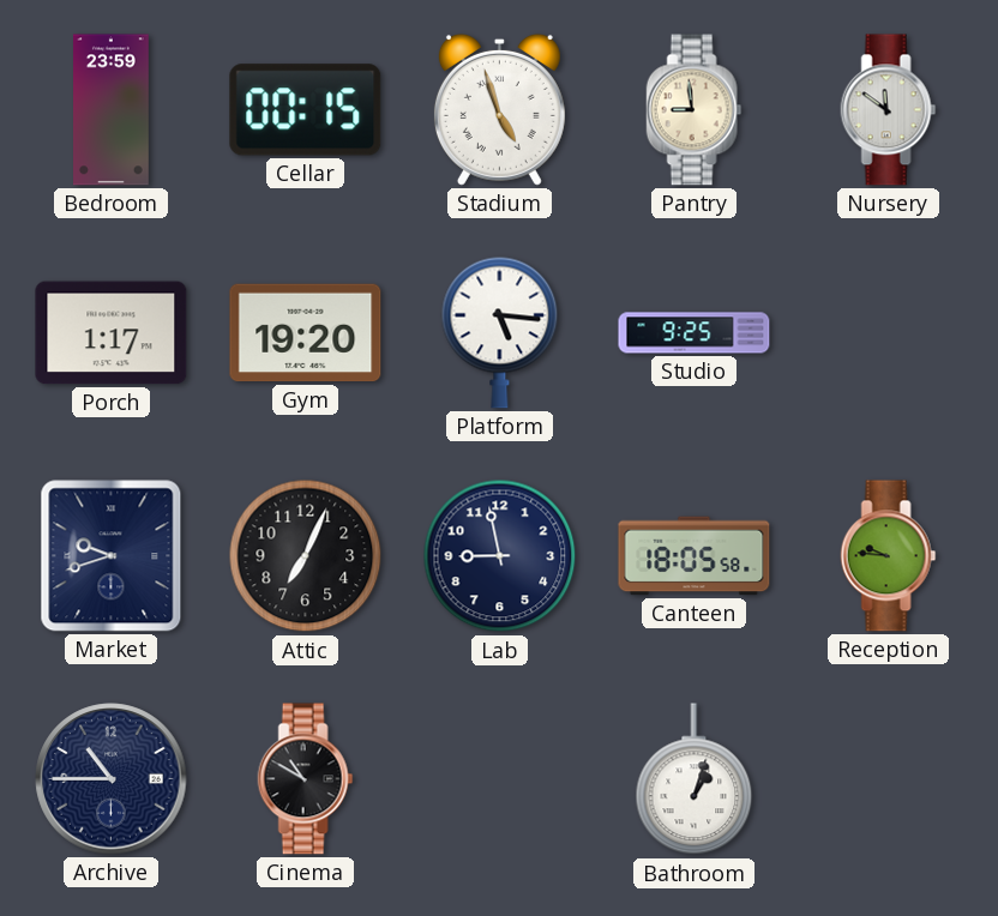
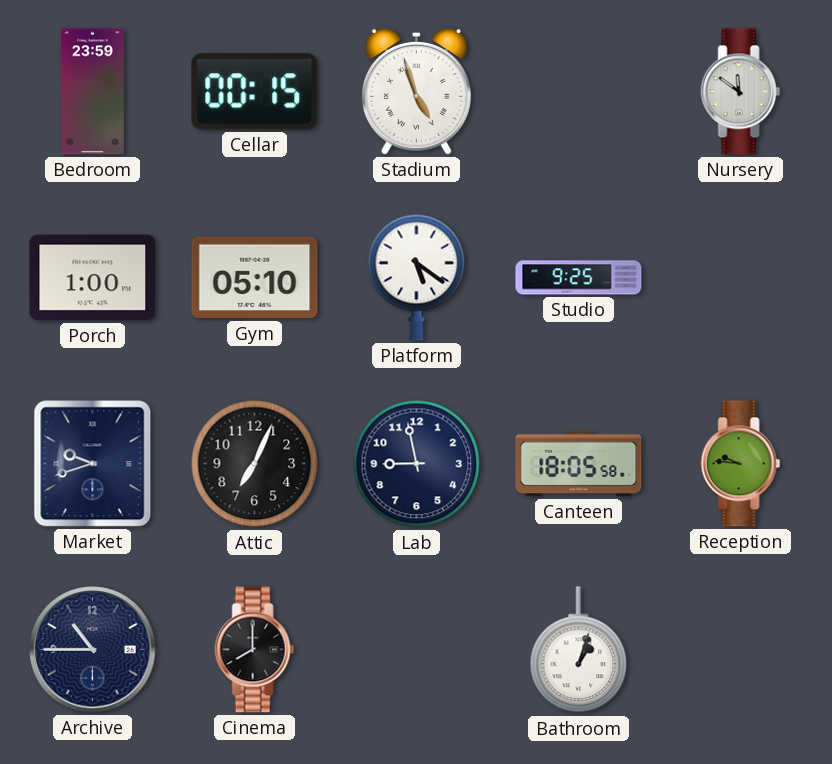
Pantry: 8:59 -> none (695, 110)
Porch: 1:17 -> 1:00 (93, 278)
Gym: 19:20 -> 05:10 (255, 278)
Platform: 5:16 -> 5:21 (417, 277)
Cinema: 10:50 -> 8:00 (255, 650)
